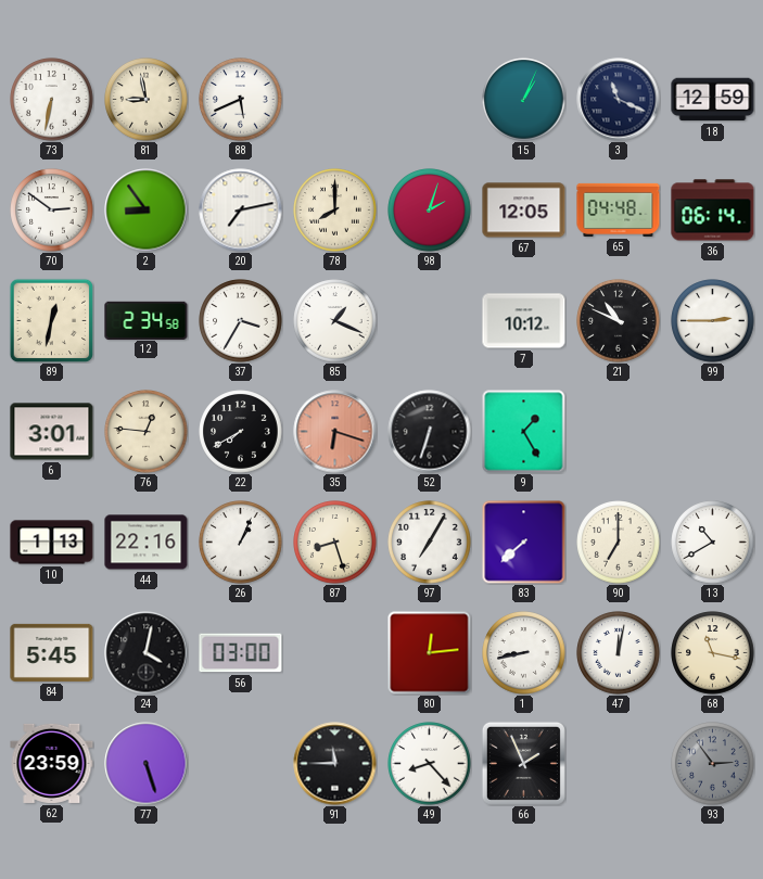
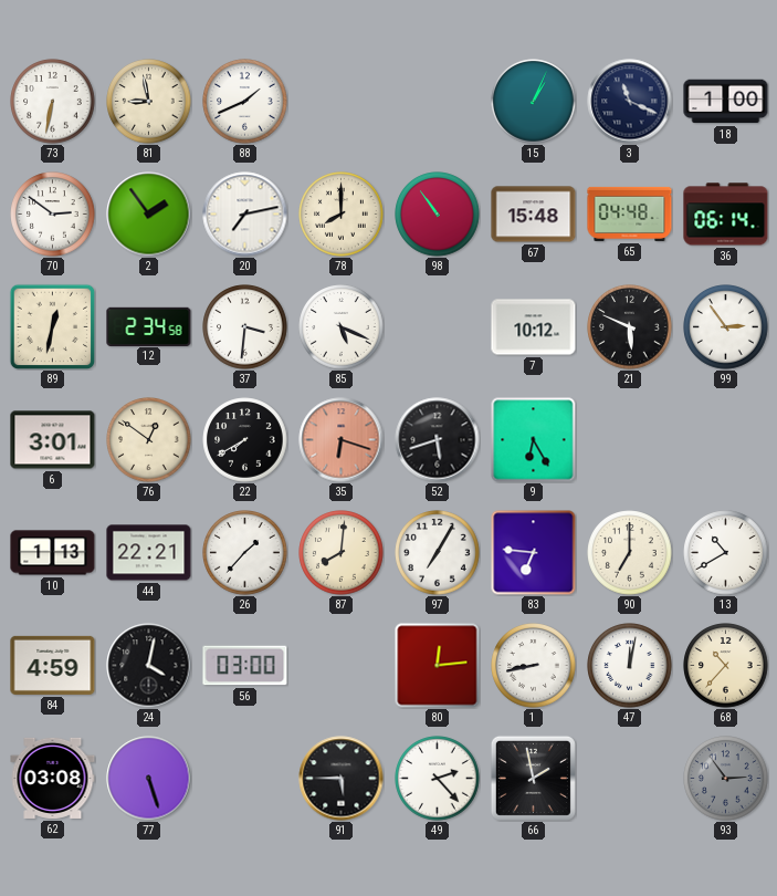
88: 5:41 -> 1:41 (245, 102)
18: 12:59 -> 1:00 (726, 102)
2: 8:54 -> 1:54 (149, 215)
98: 2:03 -> 10:54 (438, 215)
67: 12:05 -> 15:48 (534, 215)
37: 3:35 -> 3:31 (245, 327)
85: 1:19 -> 5:19 (342, 327)
21: 10:49 -> 5:49 (630, 327)
99: 2:45 -> 2:54 (726, 327)
76: 12:46 -> 12:51 (149, 440)
52: 6:33 -> 5:42 (438, 440)
9: 1:25 -> 6:25 (534, 440)
44: 22:16 -> 22:21 (149, 553)
26: 1:04 -> 1:37 (245, 553)
87: 8:27 -> 8:01 (342, 553)
83: 7:38 -> 6:46 (534, 553)
84: 5:45 -> 4:59 (53, 665)
68: 11:17 -> 10:37 (726, 666)
62: 23:59 -> 03:08 (53, 778)
91: 11:45 -> 5:45 (342, 779)
49: 8:23 -> 2:23 (438, 779)
66: 1:56 -> 1:58 (533, 778)
